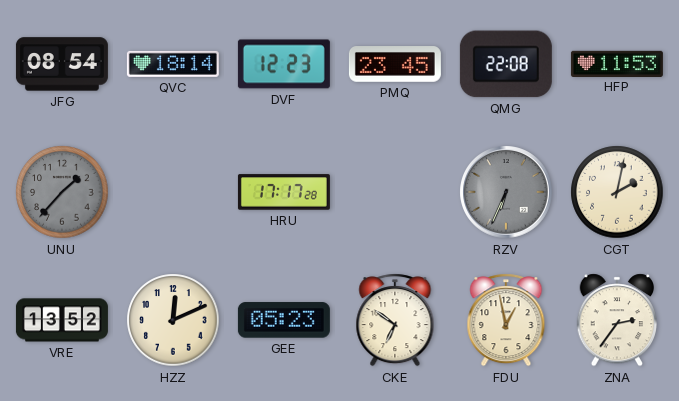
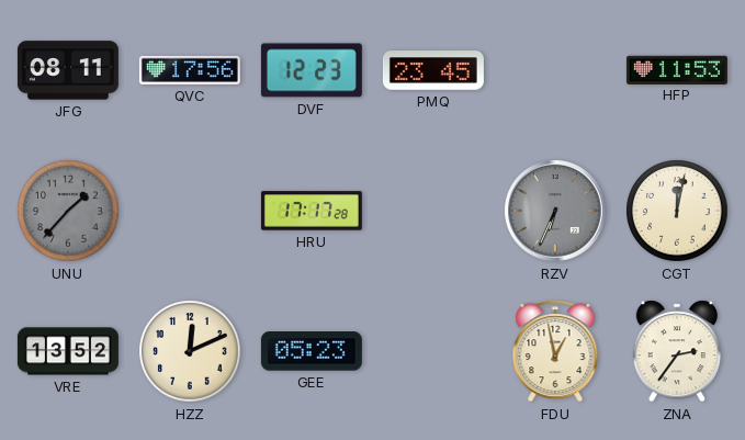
JFG: 08:54 -> 08:11 (68, 70)
QVC: 18:14 -> 17:56 (190, 70)
QMG: 22:08 -> none (506, 64)
CGT: 2:02 -> 12:02 (677, 211)
CKE: 6:51 -> none (395, 320)
